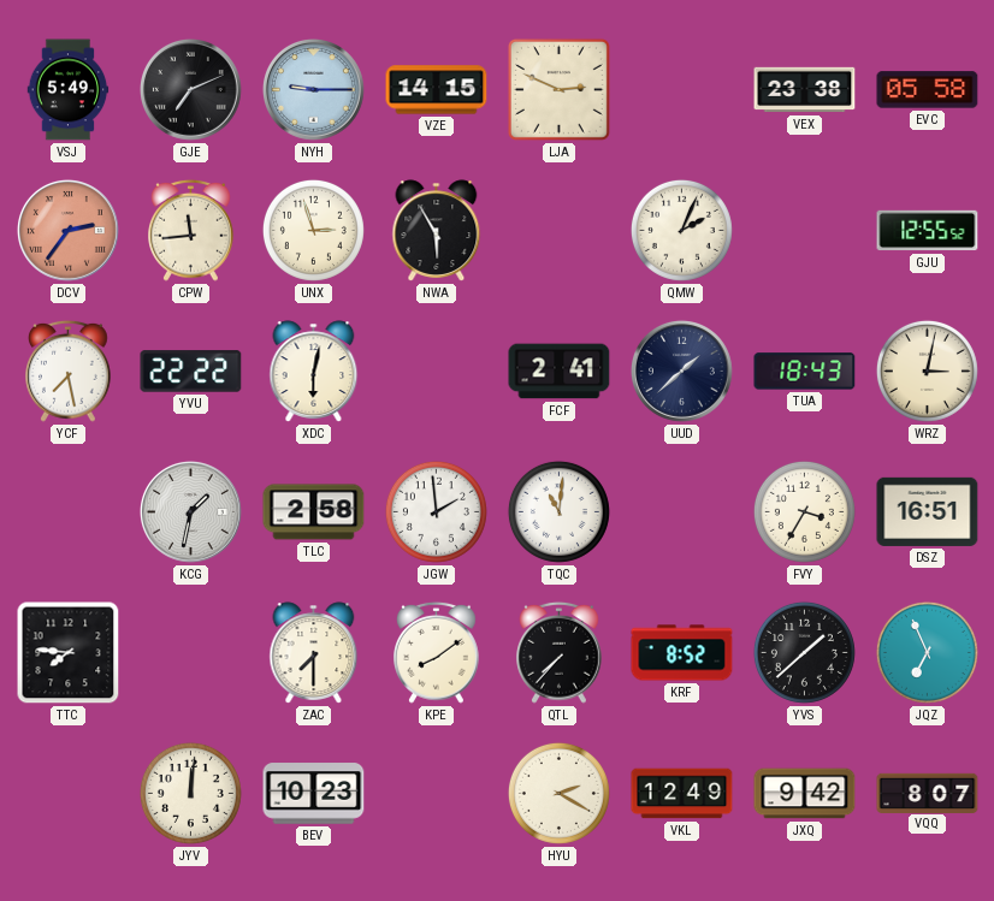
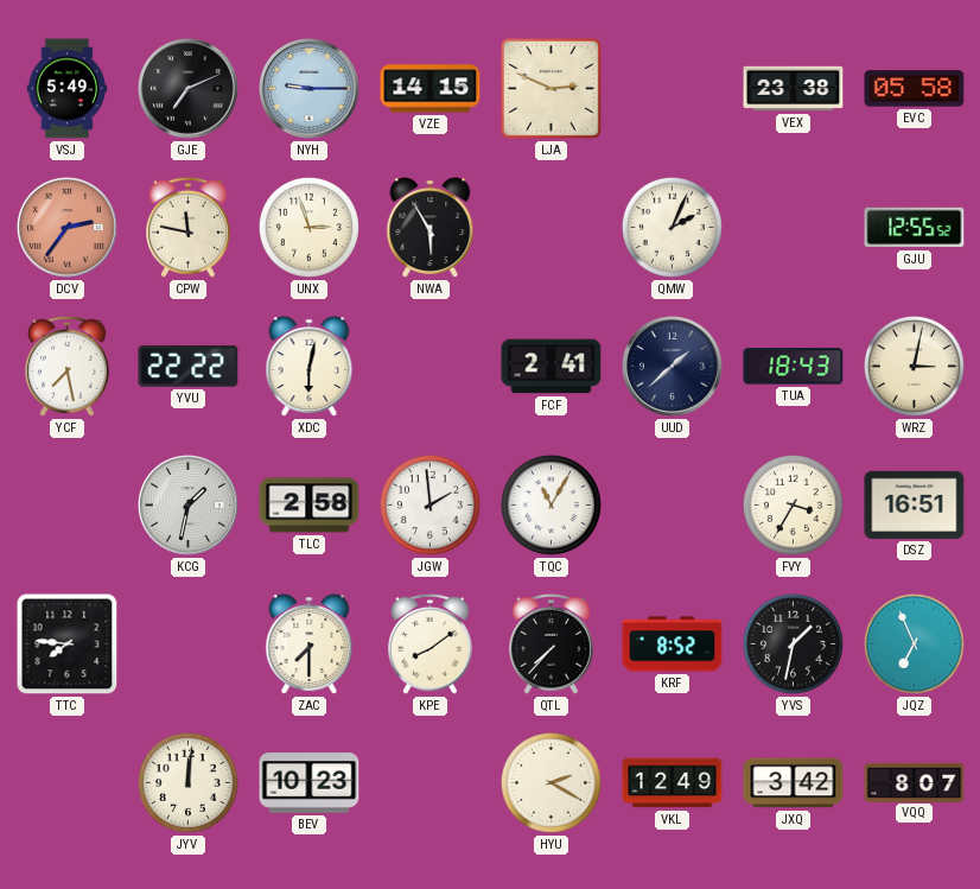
CPW: 11:44 -> 11:47 (189, 227)
TQC: 11:01 -> 11:05 (551, 504)
YVS: 1:38 -> 1:32 (793, 643)
JXQ: 9:42 -> 3:42 (794, 783)
